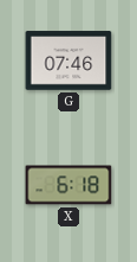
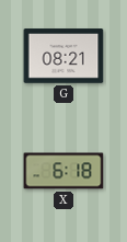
G: 07:46 -> 08:21 (63, 56)
